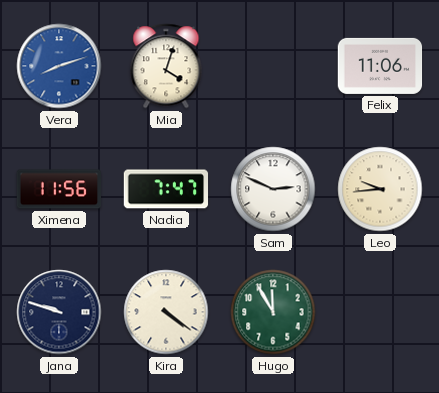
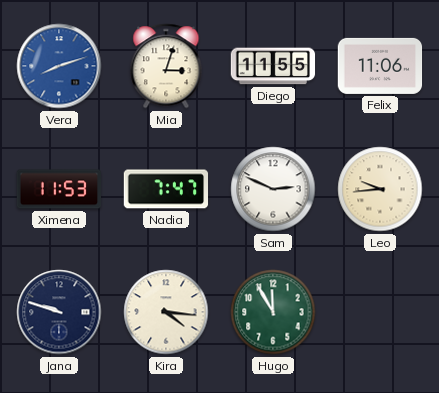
Mia: 4:03 -> 3:03 (166, 66)
Diego: none -> 11:55 (273, 66)
Ximena: 11:56 -> 11:53 (59, 189)
Kira: 4:21 -> 4:16 (166, 312)
